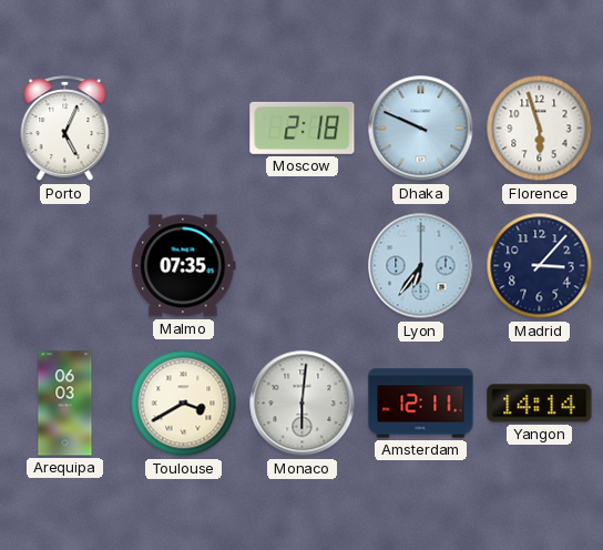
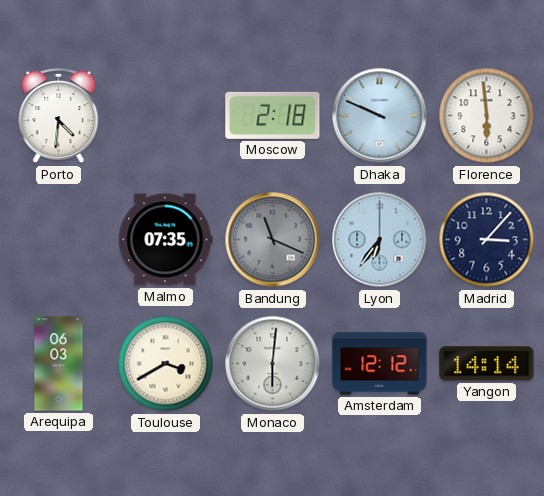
Porto: 5:04 -> 4:31 (59, 116)
Florence: 5:57 -> 5:59 (487, 116)
Bandung: none -> 11:19 (273, 240)
Amsterdam: 12:11 -> 12:12 (380, 364)
